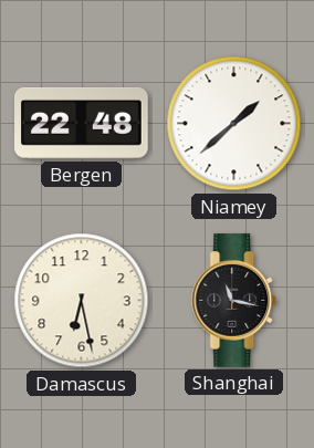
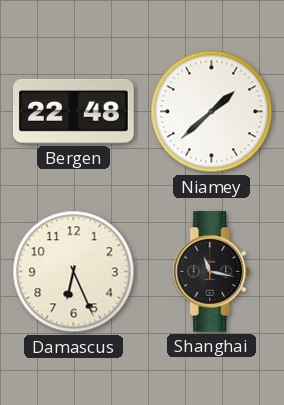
Damascus: 6:28 -> 6:26 (74, 272)
